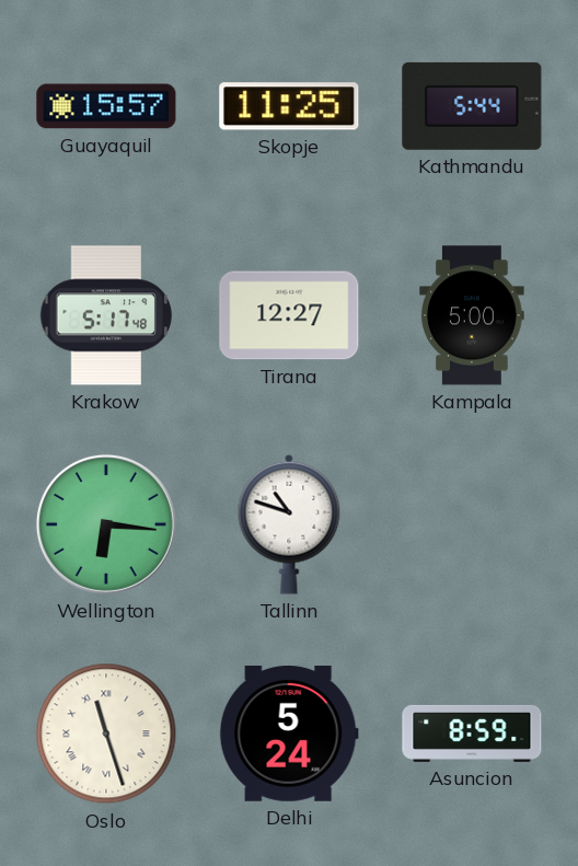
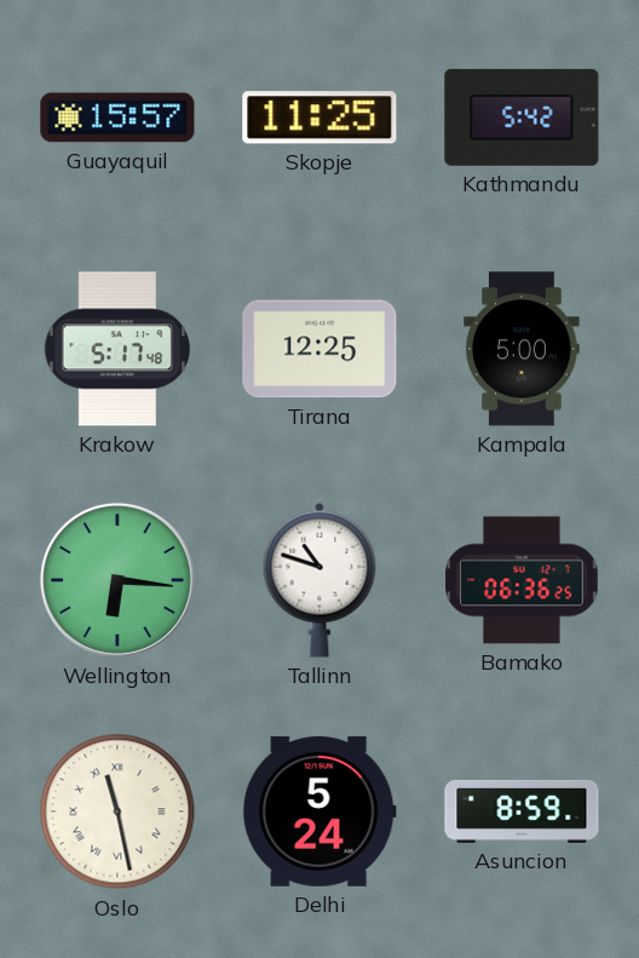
Kathmandu: 5:44 -> 5:42 (522, 117)
Tirana: 12:27 -> 12:25 (319, 349)
Bamako: none -> 06:36 (522, 580)
Oslo: 11:27 -> 11:28 (117, 811)
